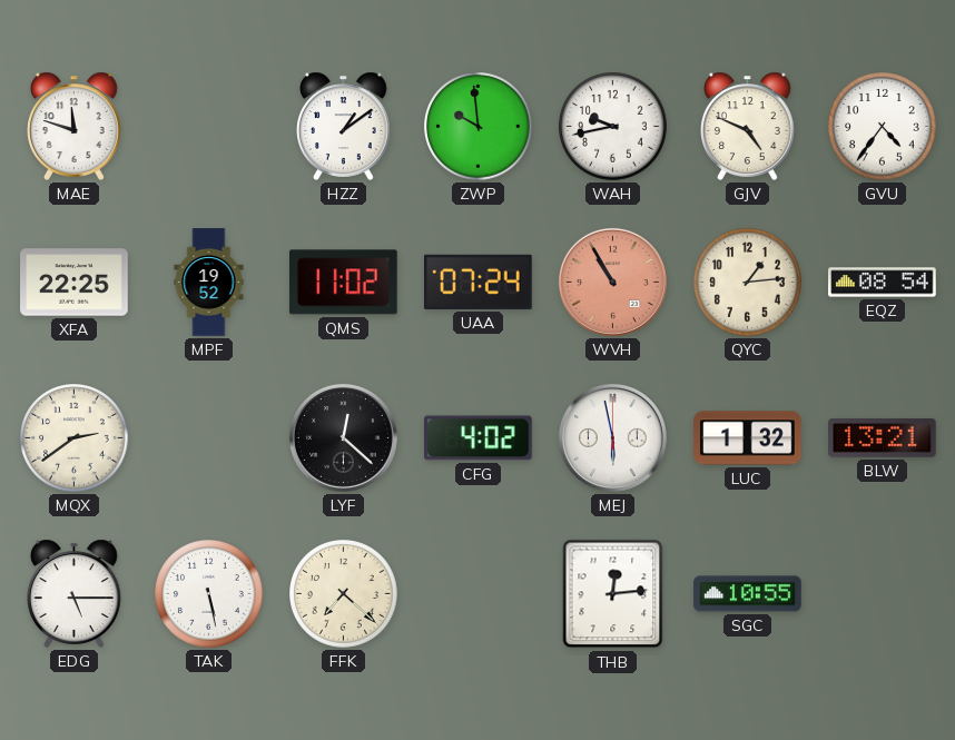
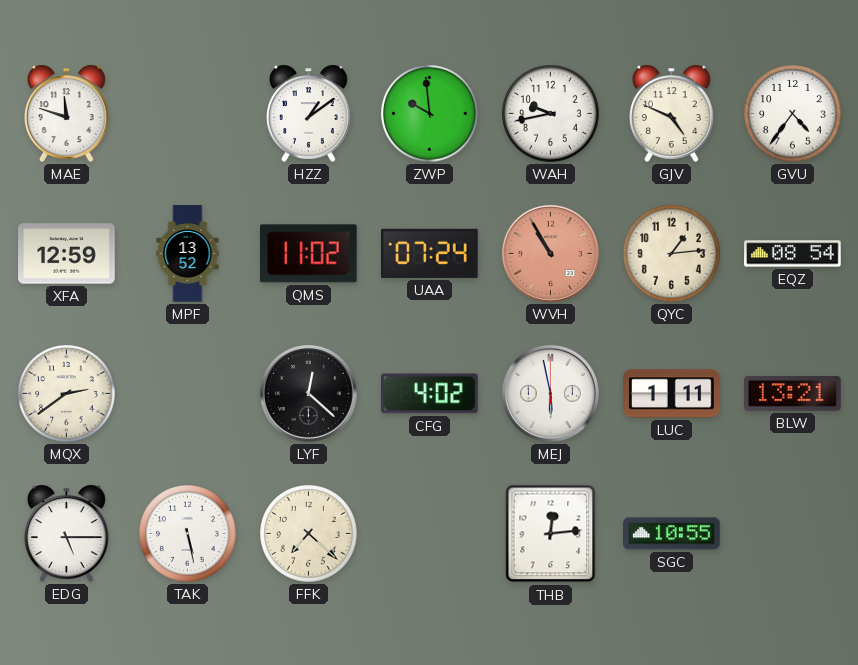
XFA: 22:25 -> 12:59 (67, 254)
MPF: 19:52 -> 13:52 (188, 254)
LUC: 1:32 -> 1:11 (672, 394)
